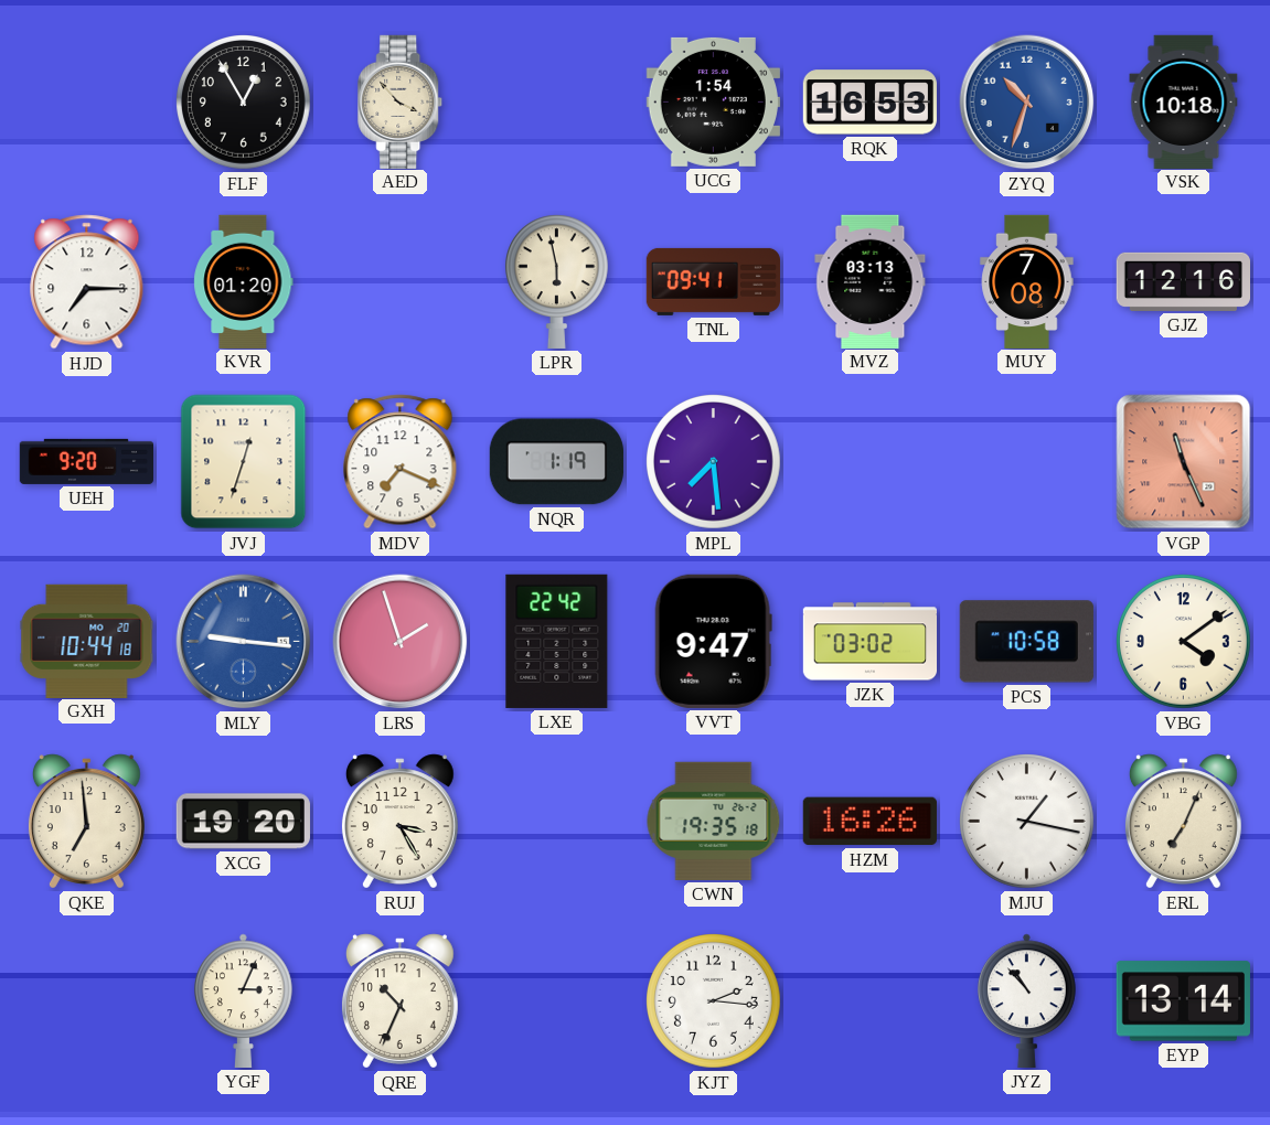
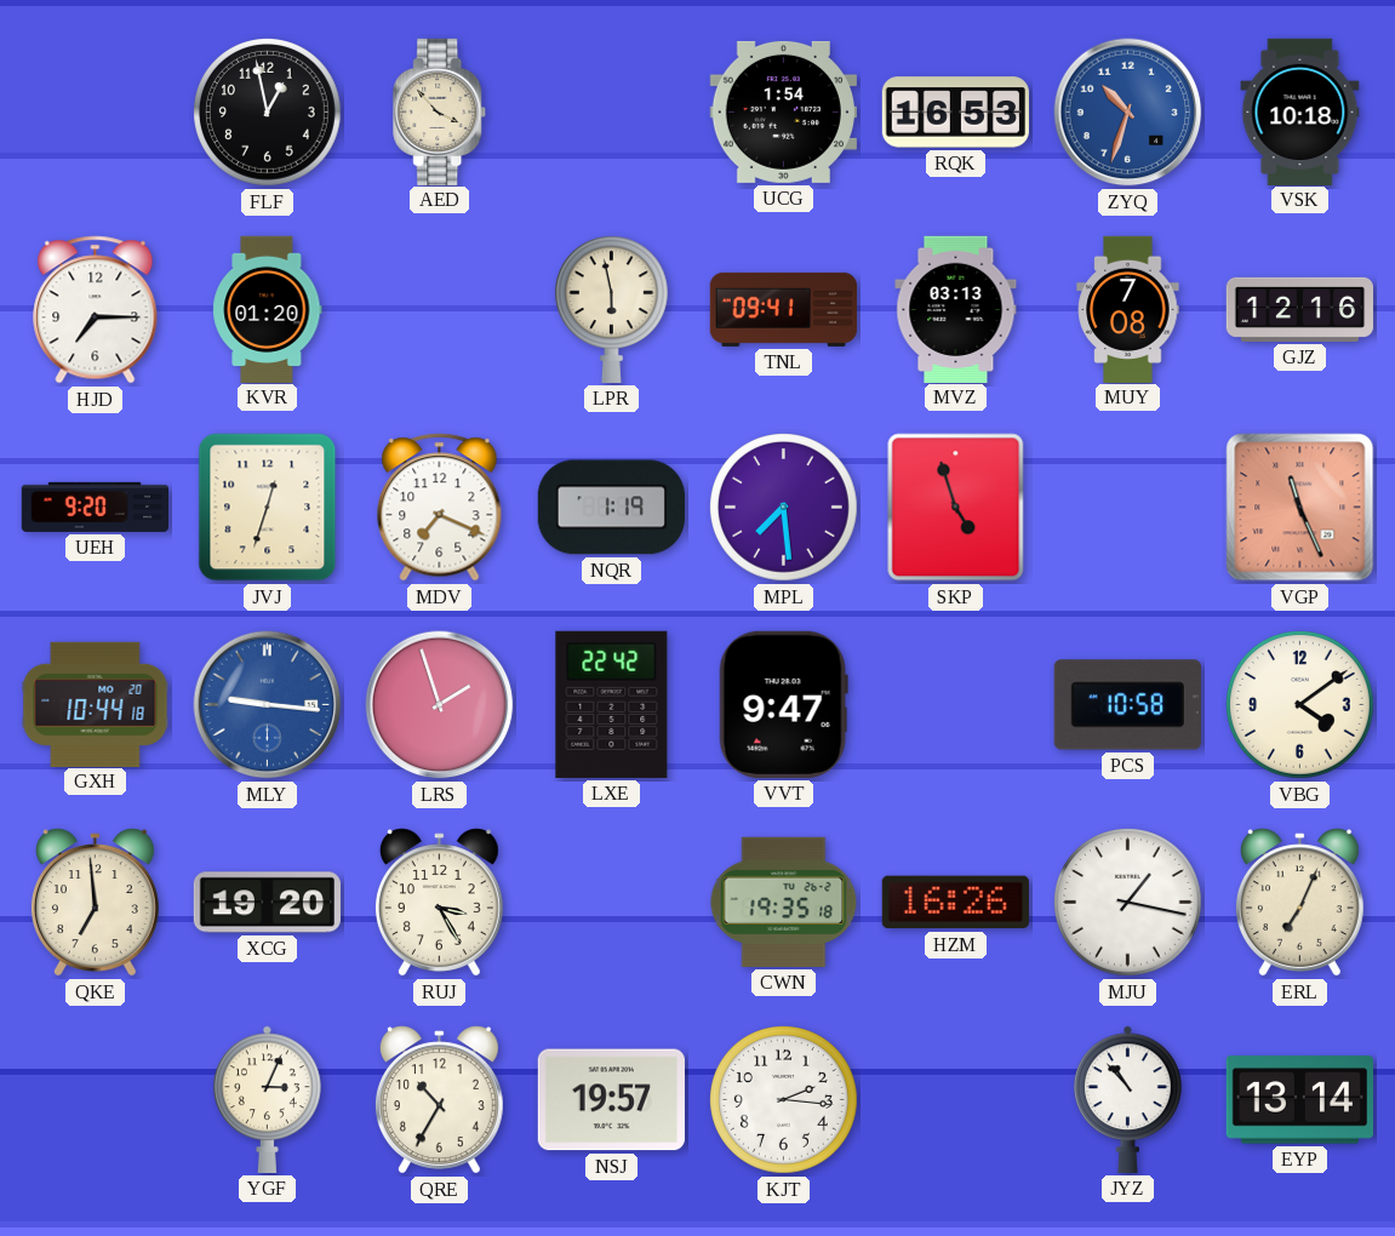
FLF: 12:55 -> 12:58 (268, 113)
SKP: none -> 4:57 (956, 508)
JZK: 03:02 -> none (869, 642)
QRE: 10:34 -> 10:35 (439, 1100)
NSJ: none -> 19:57 (611, 1100)
